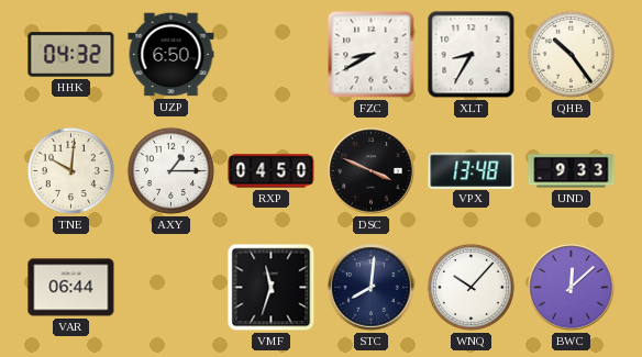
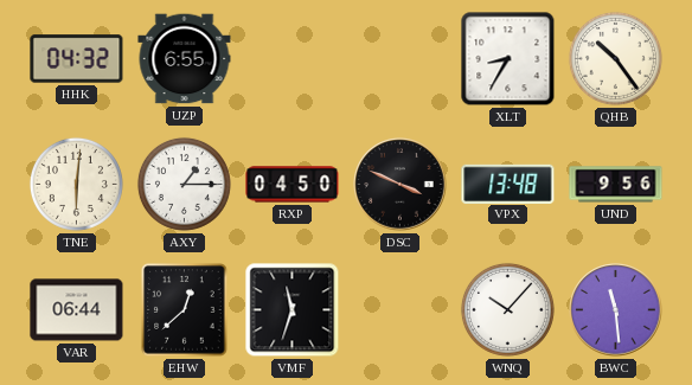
UZP: 6:50 -> 6:55 (185, 59)
FZC: 8:40 -> none (372, 55)
TNE: 10:01 -> 6:01 (76, 184)
UND: 9:33 -> 9:56 (616, 185)
EHW: none -> 12:38 (185, 310)
STC: 8:01 -> none (372, 288)
BWC: 12:08 -> 11:29 (616, 310)
